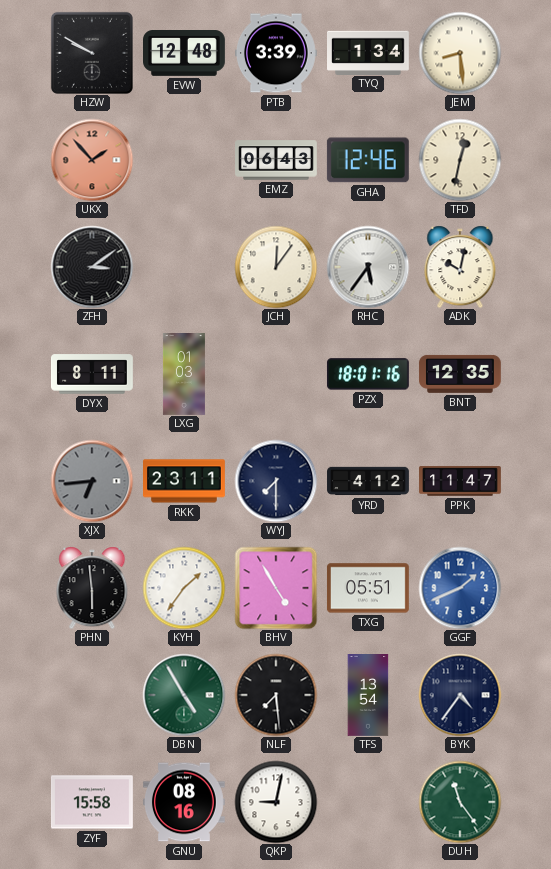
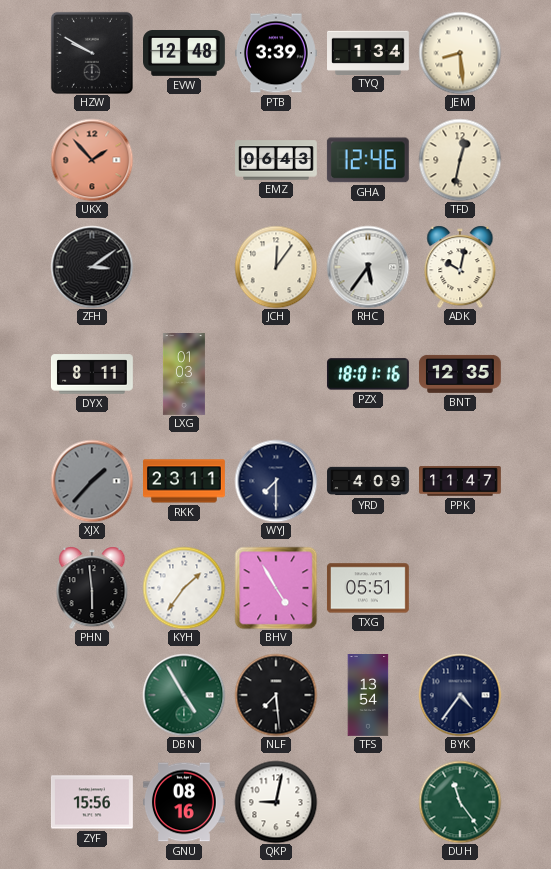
XJX: 6:44 -> 1:37 (92, 481)
YRD: 4:12 -> 4:09 (368, 481)
GGF: 1:41 -> none (460, 588)
ZYF: 15:58 -> 15:56 (92, 802)
